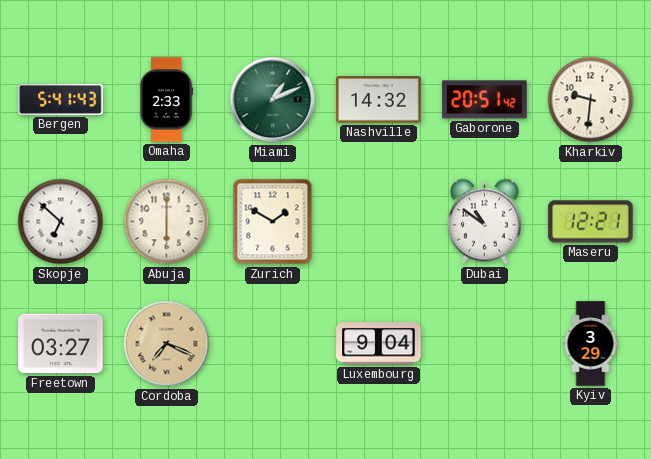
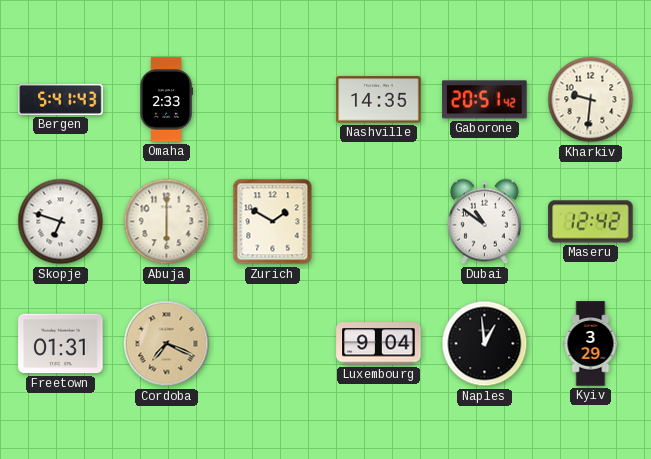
Miami: 1:11 -> none (273, 100)
Nashville: 14:32 -> 14:35 (379, 100)
Skopje: 6:52 -> 6:48 (61, 222)
Maseru: 12:21 -> 12:42 (591, 222)
Freetown: 03:27 -> 01:31 (61, 344)
Naples: none -> 12:59 (485, 344)
